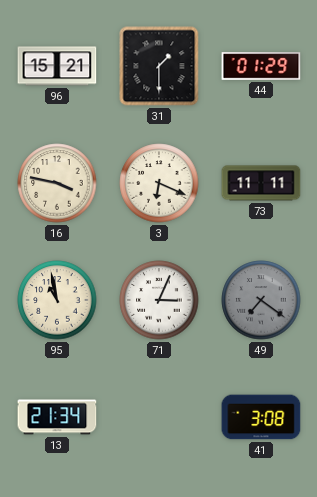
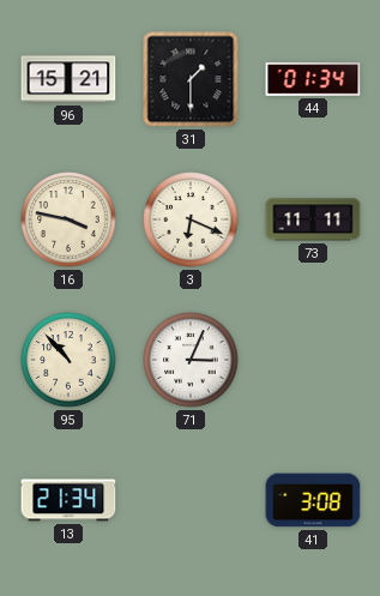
44: 01:29 -> 01:34 (313, 79)
95: 10:58 -> 10:53 (68, 360)
49: 7:21 -> none (261, 300)
